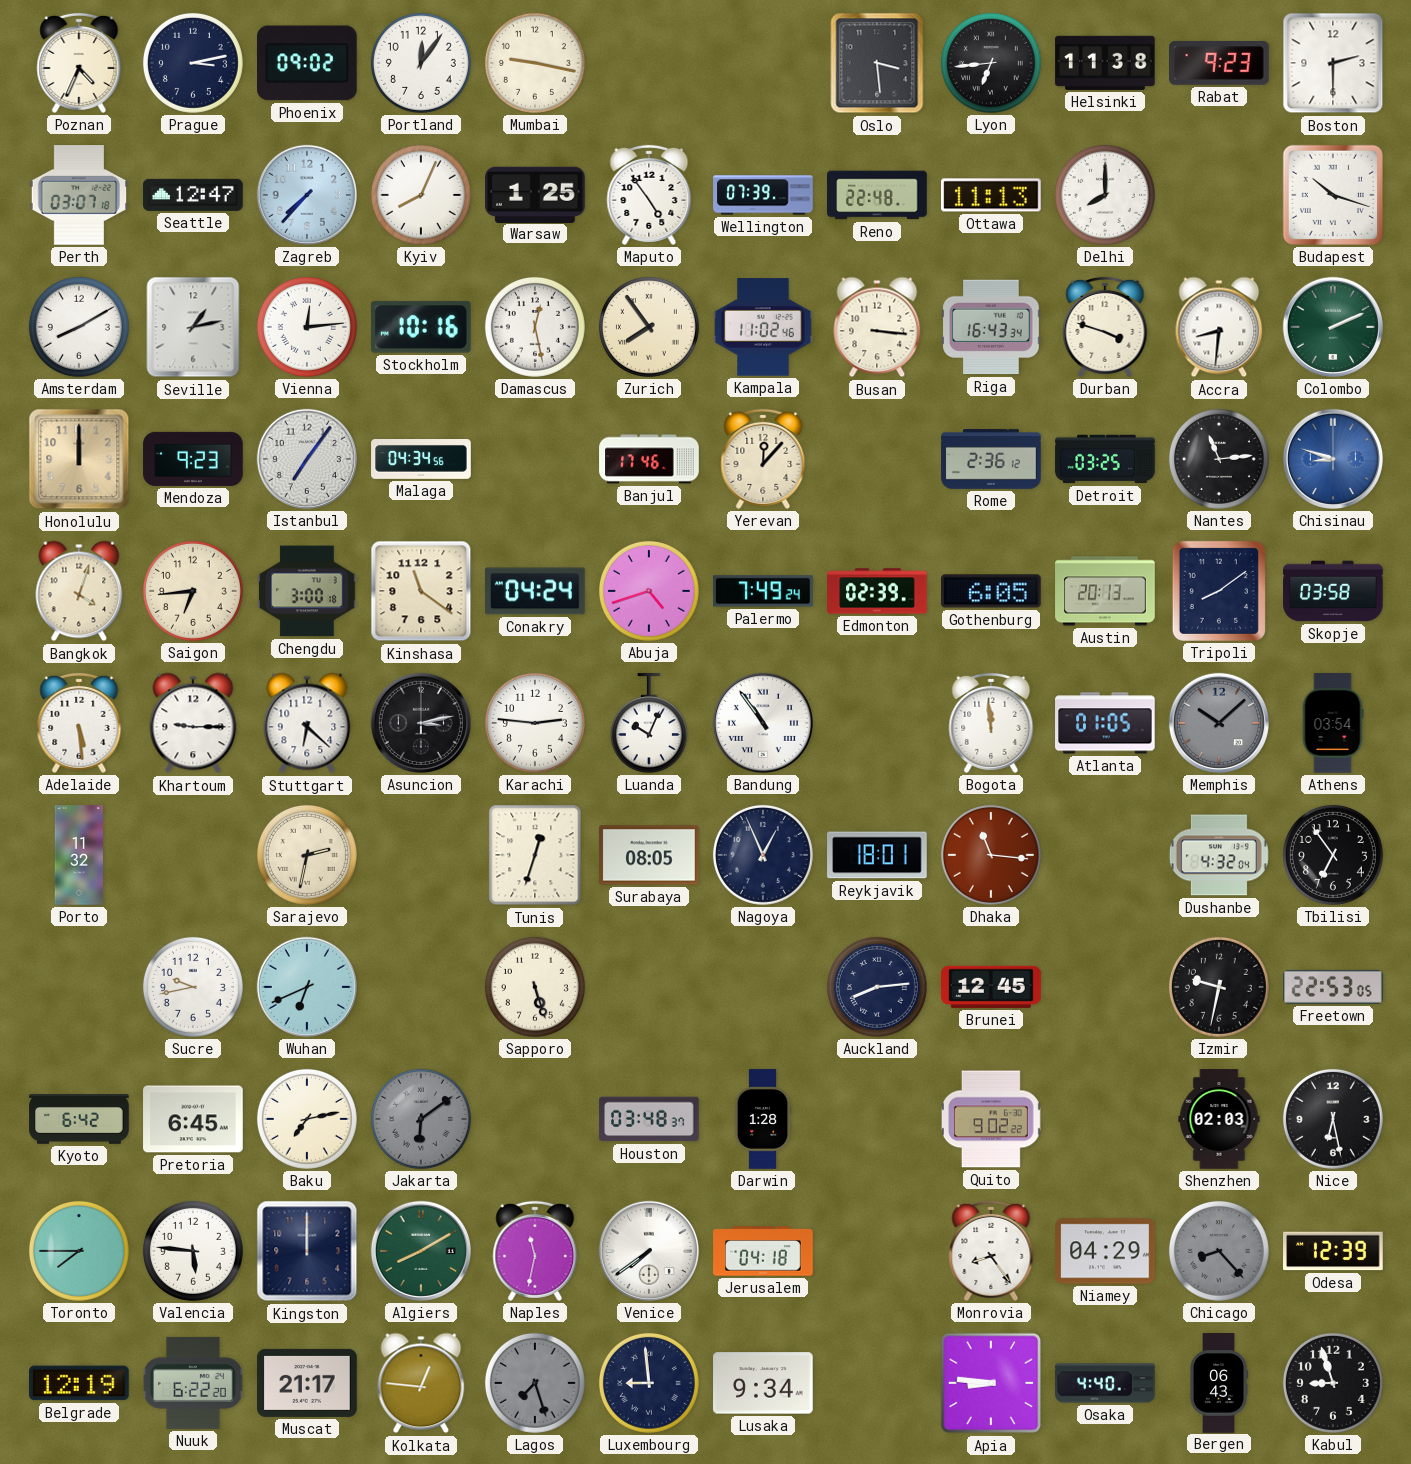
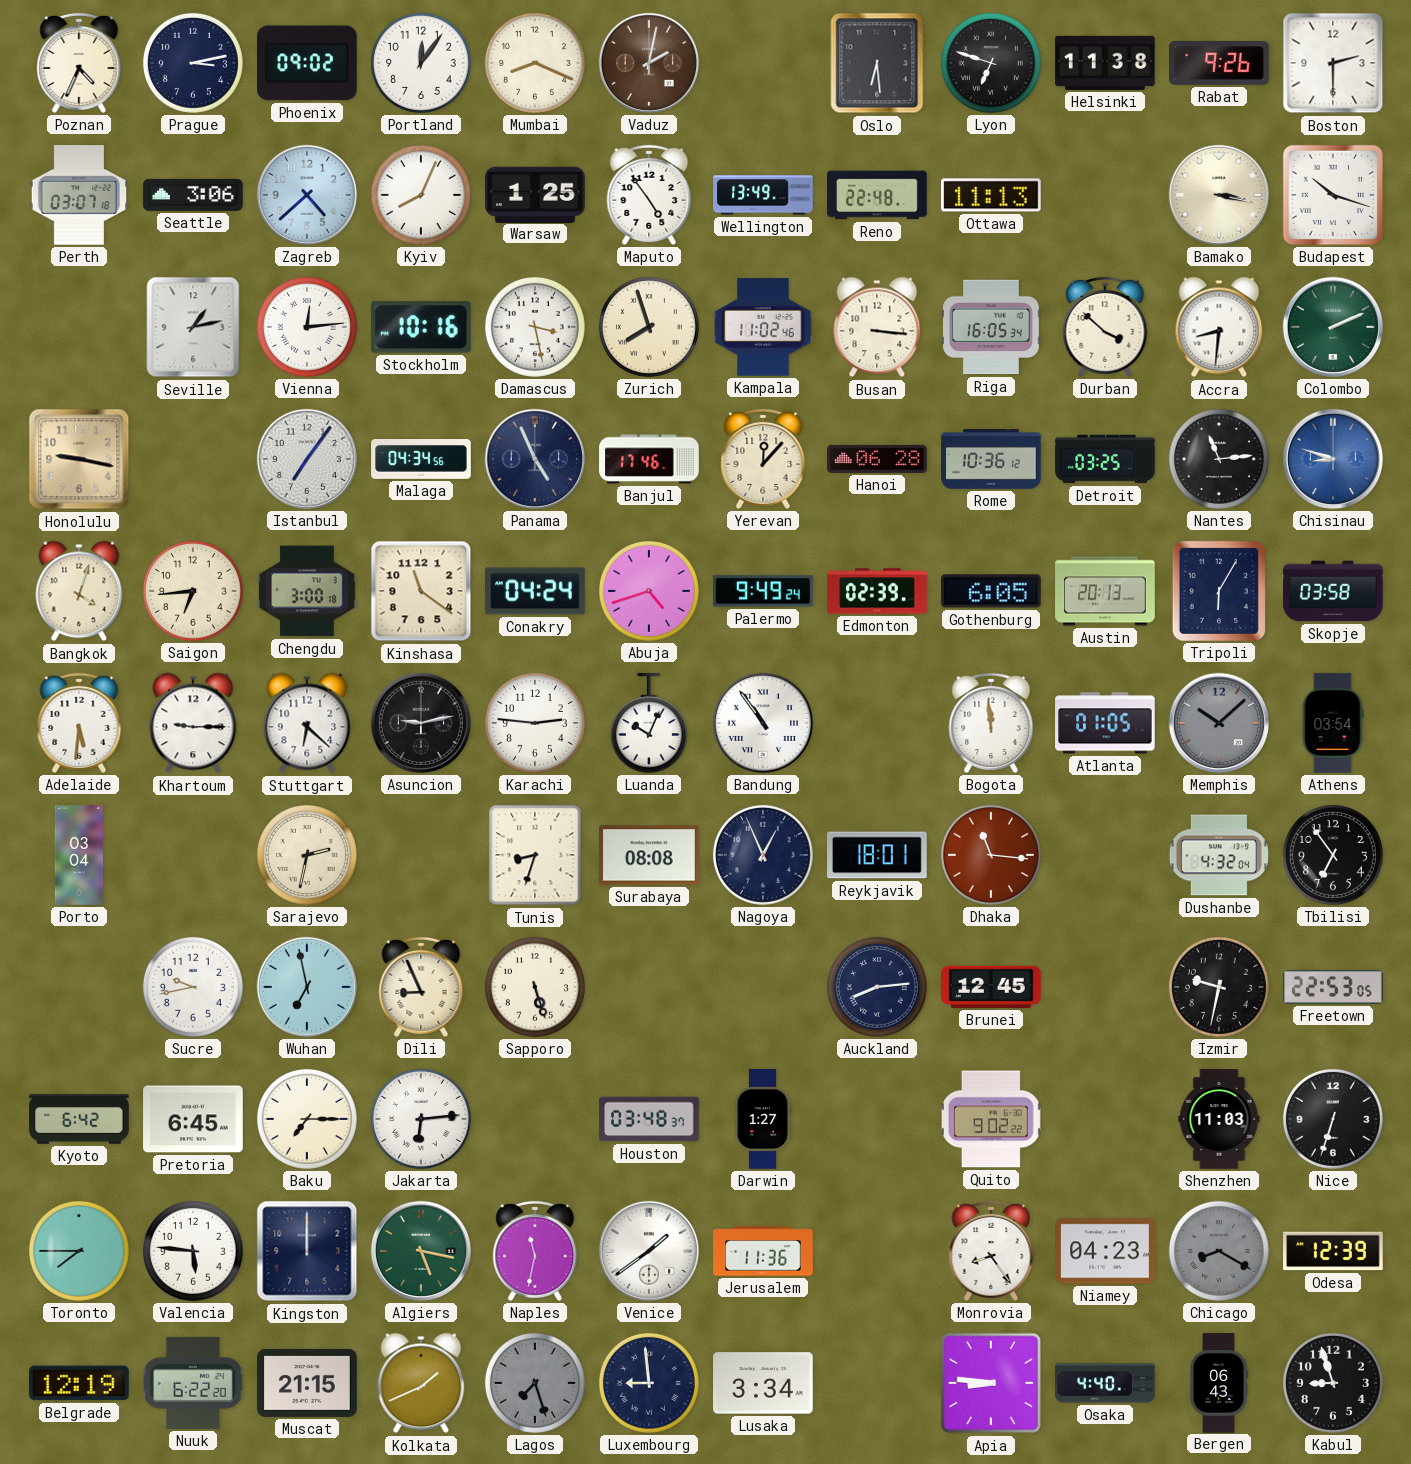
Mumbai: 9:17 -> 8:19 (535, 63)
Vaduz: none -> 2:02 (649, 63)
Oslo: 3:29 -> 6:29 (877, 63)
Lyon: 6:44 -> 6:48 (991, 63)
Rabat: 9:23 -> 9:26 (1219, 64)
Seattle: 12:47 -> 3:06 (193, 195)
Zagreb: 7:37 -> 4:38 (307, 195)
Wellington: 07:39 -> 13:49 (763, 195)
Delhi: 8:00 -> none (1105, 195)
Bamako: none -> 3:17 (1219, 195)
Amsterdam: 8:10 -> none (79, 327)
Damascus: 12:28 -> 3:28 (535, 327)
Zurich: 7:54 -> 7:57 (649, 327)
Riga: 16:43 -> 16:05 (991, 327)
Durban: 3:48 -> 3:52 (1105, 327)
Honolulu: 12:00 -> 9:17 (79, 459)
Mendoza: 9:23 -> none (193, 459)
Panama: none -> 4:56 (535, 459)
Hanoi: none -> 06:28 (877, 459)
Rome: 2:36 -> 10:36 (991, 459)
Palermo: 7:49 -> 9:49 (763, 591)
Tripoli: 8:09 -> 6:05 (1219, 591)
Adelaide: 5:29 -> 5:31 (79, 723)
Asuncion: 3:13 -> 9:13 (421, 723)
Porto: 11:32 -> 03:04 (78, 855)
Tunis: 12:33 -> 8:33 (535, 855)
Surabaya: 08:05 -> 08:08 (649, 855)
Wuhan: 6:41 -> 6:58 (307, 987)
Dili: none -> 8:56 (421, 987)
Baku: 7:13 -> 7:15 (307, 1119)
Jakarta: 6:09 -> 6:14 (421, 1119)
Jakarta dial: grey -> white (421, 1119)
Darwin: 1:28 -> 1:27 (763, 1119)
Shenzhen: 02:03 -> 11:03 (1219, 1119)
Nice: 6:28 -> 6:33 (1333, 1119)
Algiers: 8:10 -> 5:17 (421, 1251)
Venice: 7:39 -> 1:39 (649, 1251)
Jerusalem: 04:18 -> 11:36 (763, 1251)
Niamey: 04:29 -> 04:23 (1105, 1251)
Chicago: 8:23 -> 8:20 (1219, 1251)
Muscat: 21:17 -> 21:15 (307, 1383)
Kolkata: 12:46 -> 1:41 (421, 1383)
Lusaka: 9:34 -> 3:34 (763, 1383)
